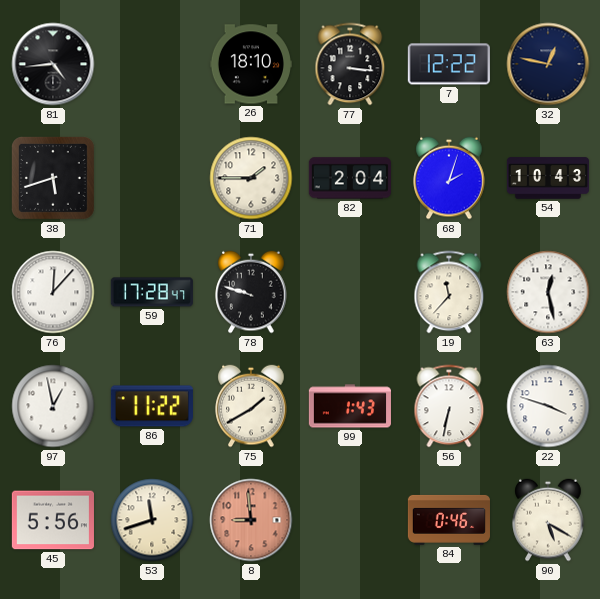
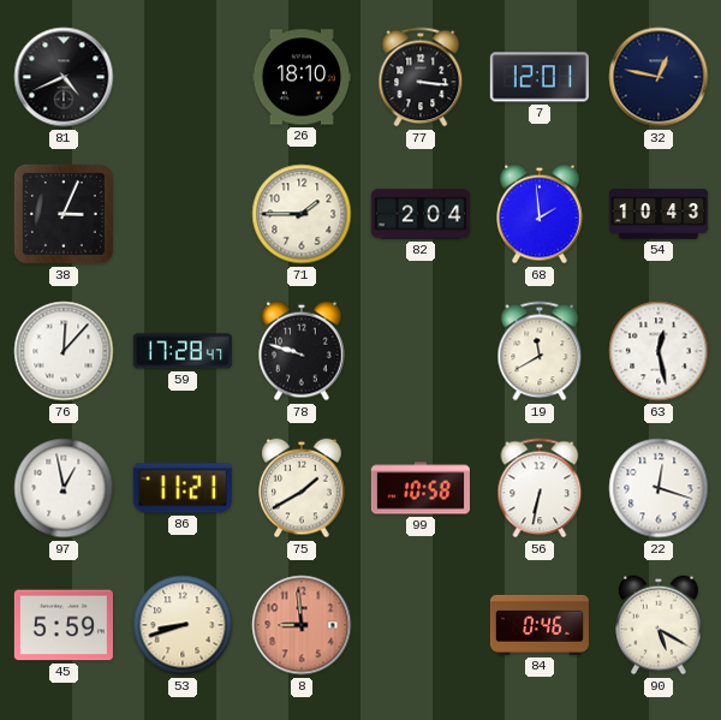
81: 4:44 -> 4:41 (64, 77)
7: 12:22 -> 12:01 (540, 77)
38: 5:42 -> 3:04 (64, 214)
68: 2:03 -> 1:59 (540, 214)
19: 11:37 -> 11:40 (540, 351)
86: 11:22 -> 11:21 (183, 488)
99: 1:43 -> 10:58 (421, 488)
22: 3:48 -> 12:18 (659, 488)
45: 5:56 -> 5:59 (64, 625)
53: 11:42 -> 8:42 (183, 625)
